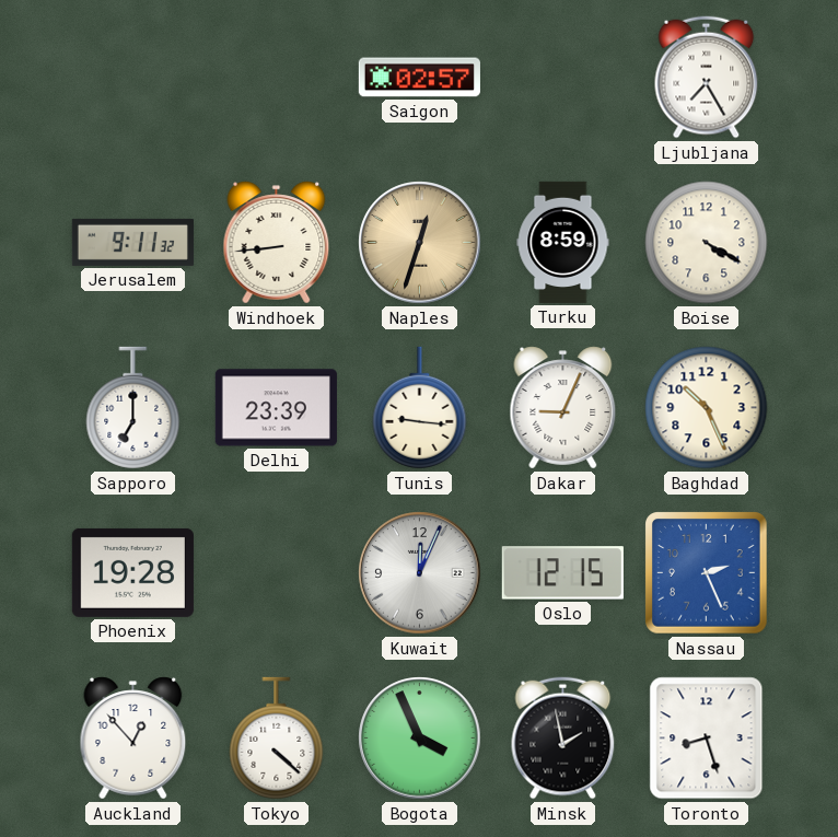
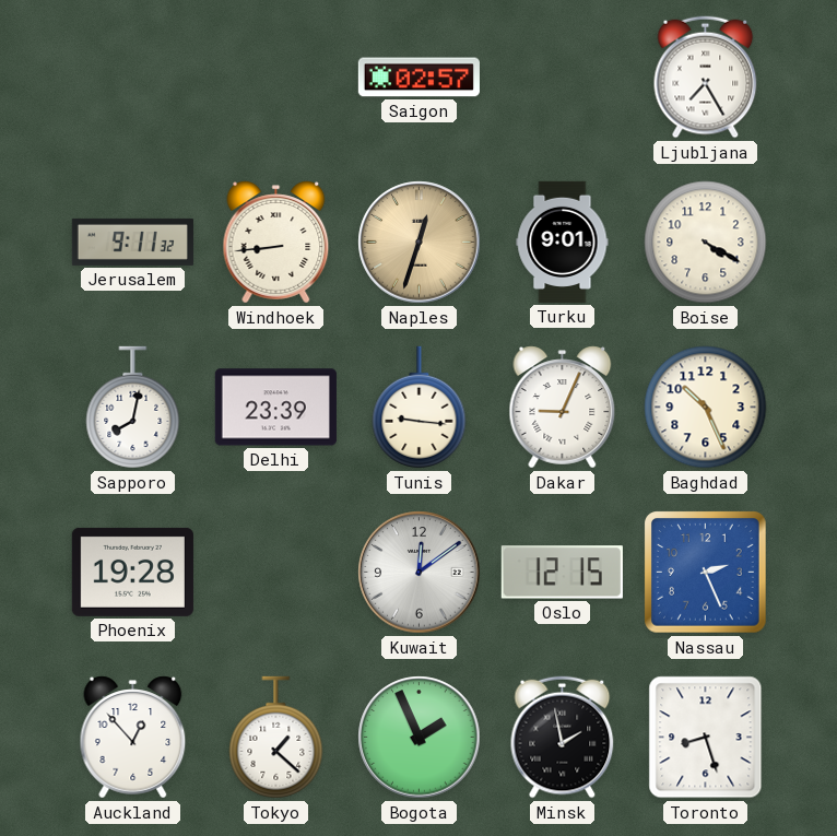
Turku: 8:59 -> 9:01 (563, 242)
Sapporo: 7:00 -> 8:02 (133, 408)
Kuwait: 12:04 -> 12:09 (420, 573)
Tokyo: 4:22 -> 1:22 (276, 738)
Bogota: 3:56 -> 1:56 (420, 738)
